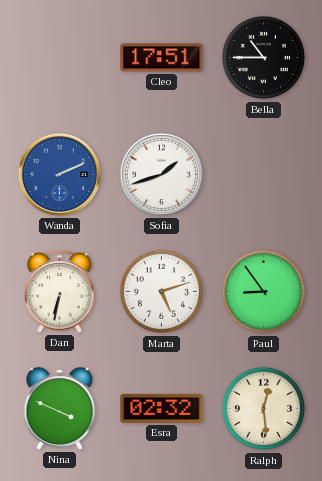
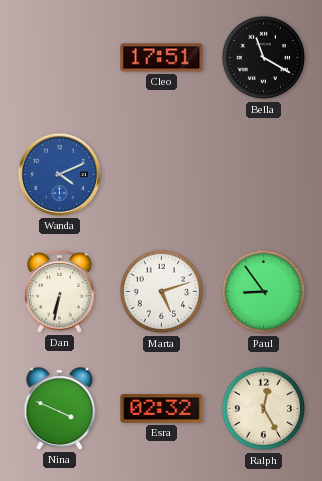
Bella: 10:45 -> 11:20 (264, 58)
Wanda: 2:11 -> 4:11 (59, 174)
Sofia: 1:42 -> none (161, 174)
Ralph: 12:29 -> 12:25 (264, 409)
